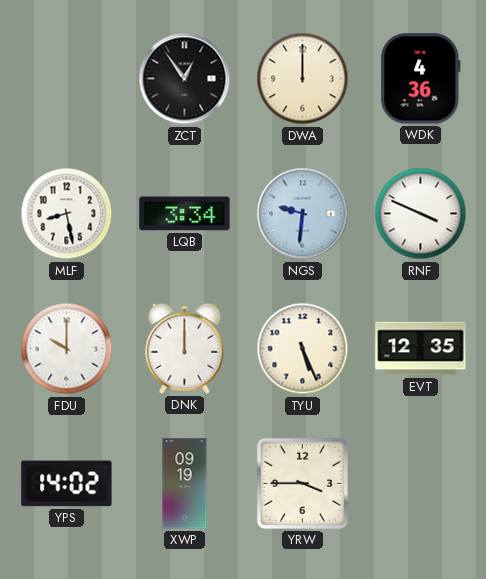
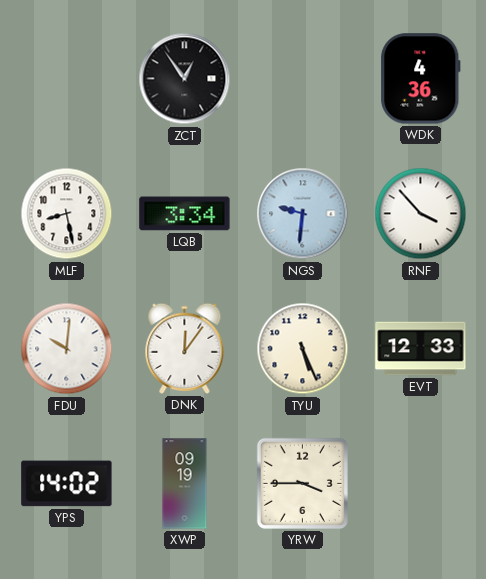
DWA: 12:00 -> none (303, 79)
RNF: 3:49 -> 3:53 (421, 214)
FDU: 10:00 -> 10:01 (67, 349)
DNK: 12:00 -> 12:06 (185, 348)
EVT: 12:35 -> 12:33 (421, 349)
